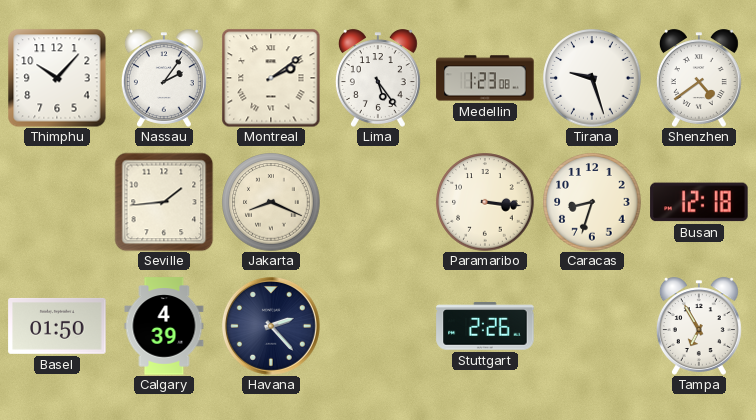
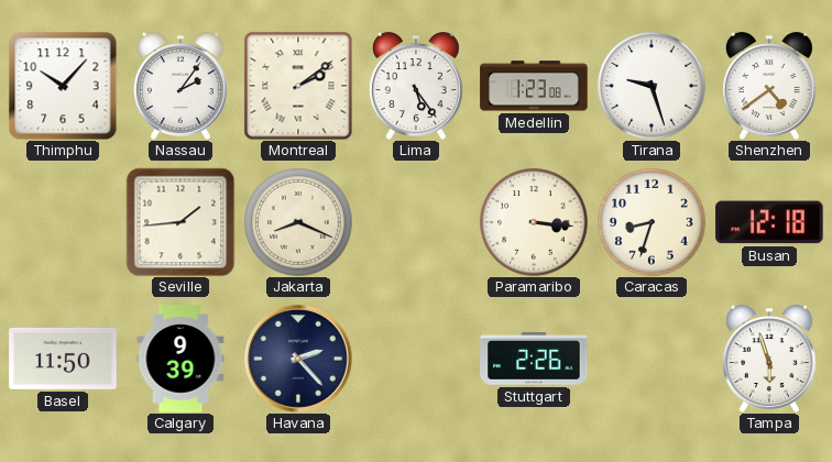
Basel: 01:50 -> 11:50 (63, 359)
Calgary: 4:39 -> 9:39 (180, 359)
Tampa: 6:55 -> 5:57 (769, 359)
